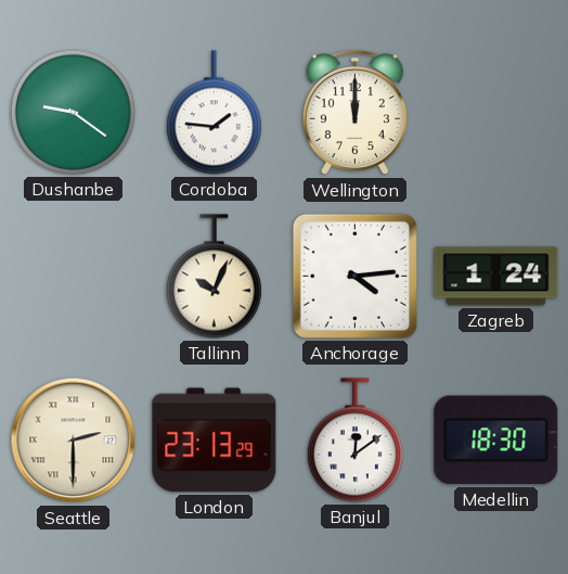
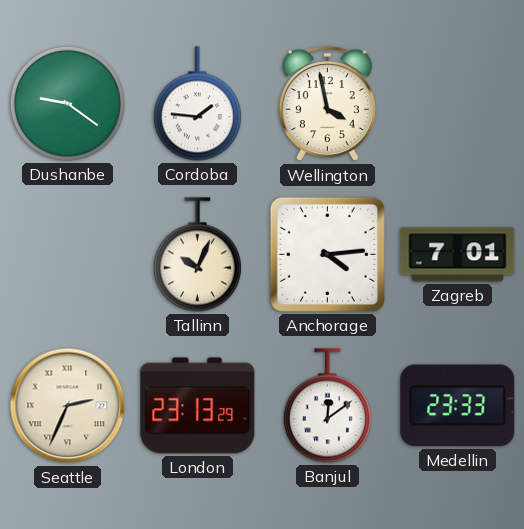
Wellington: 12:00 -> 3:58 (327, 104)
Zagreb: 1:24 -> 7:01 (458, 255)
Seattle: 2:30 -> 2:34 (68, 406)
Medellin: 18:30 -> 23:33 (458, 406)
